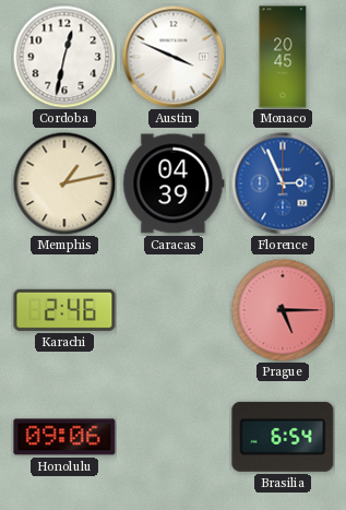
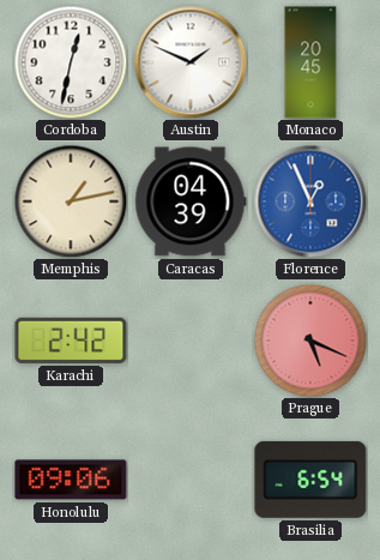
Austin: 3:49 -> 1:49 (191, 62)
Florence: 2:56 -> 12:56 (310, 201)
Karachi: 2:46 -> 2:42 (71, 341)
Prague: 5:15 -> 5:19 (310, 341)
